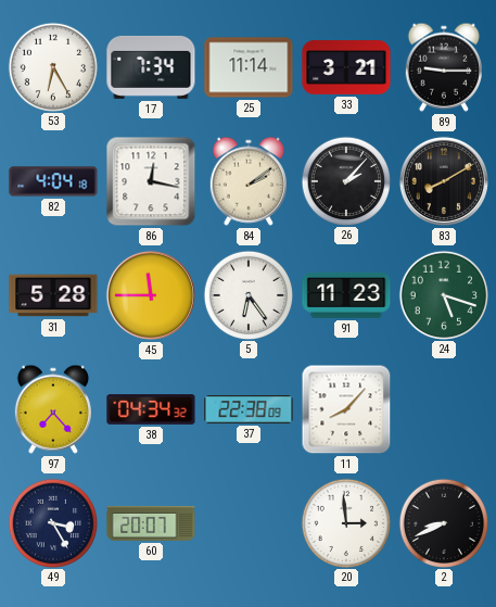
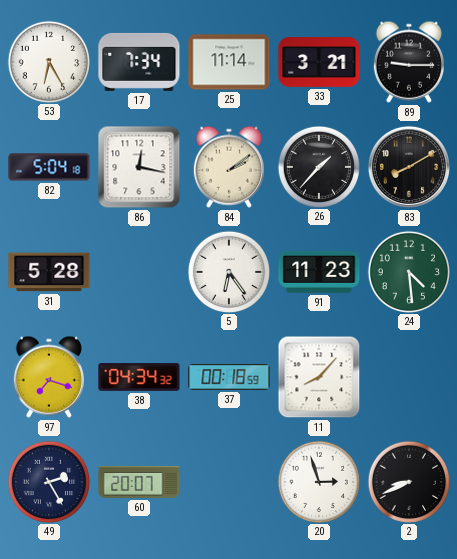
82: 4:04 -> 5:04 (49, 167)
26: 2:07 -> 1:37 (318, 166)
45: 11:45 -> none (151, 295)
24: 5:18 -> 4:29 (408, 271)
97: 7:23 -> 7:18 (49, 377)
37: 22:38 -> 00:18 (229, 377)
49: 3:25 -> 2:25 (48, 481)
20: 2:59 -> 2:57 (318, 481)
